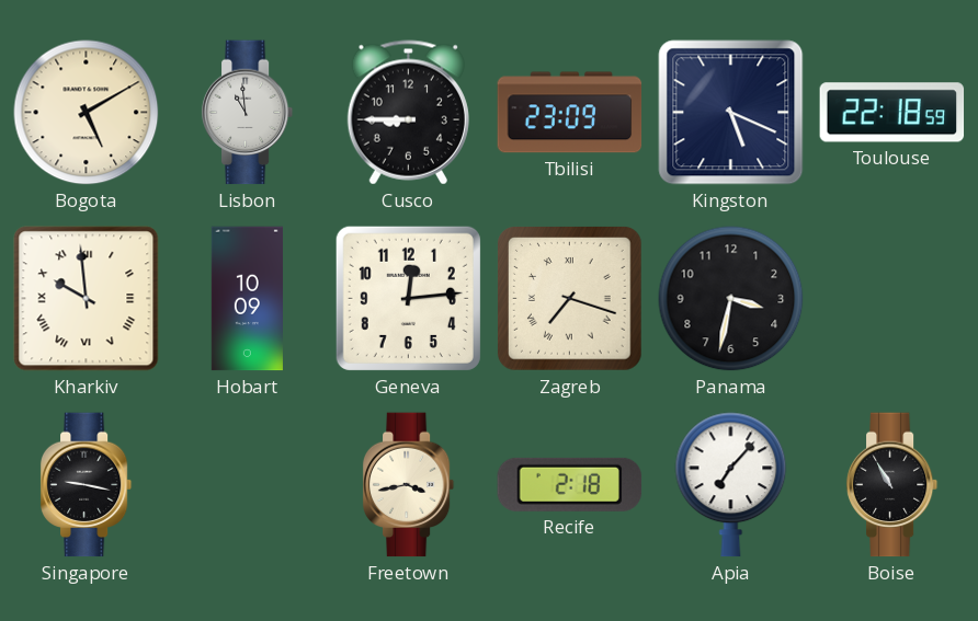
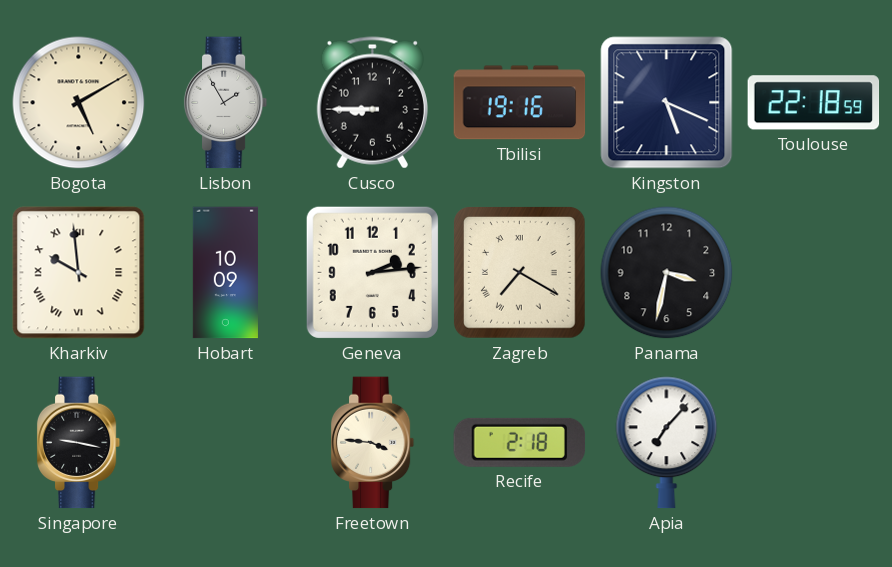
Lisbon: 10:59 -> 1:55 (226, 103)
Tbilisi: 23:09 -> 19:16 (520, 103)
Geneva: 12:14 -> 2:14 (372, 272)
Zagreb: 7:18 -> 7:20 (520, 273)
Freetown: 3:43 -> 3:46 (373, 443)
Boise: 10:55 -> none (892, 485)
